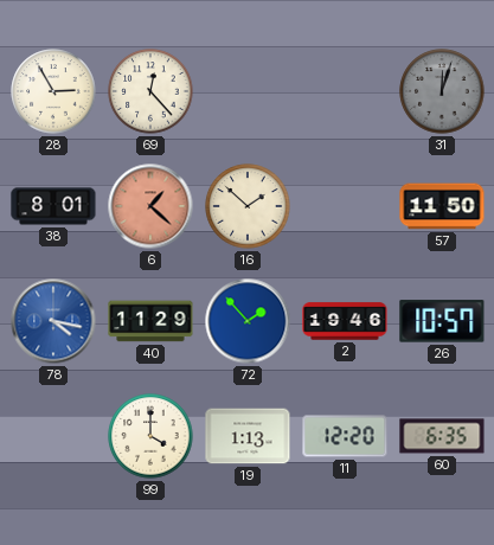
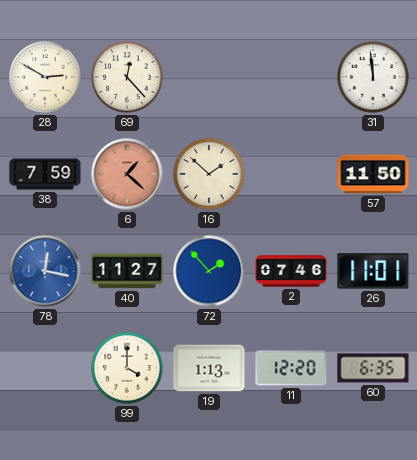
28: 2:55 -> 2:50 (45, 77)
31: 12:03 -> 11:59 (373, 77)
31 dial: grey -> white (373, 77)
38: 8:01 -> 7:59 (45, 174)
78: 4:17 -> 12:17 (45, 271)
40: 11:29 -> 11:27 (127, 271)
2: 19:46 -> 07:46 (291, 271)
26: 10:57 -> 11:01 (373, 271)
